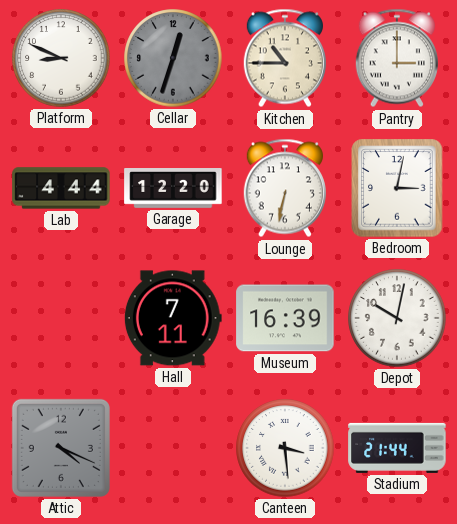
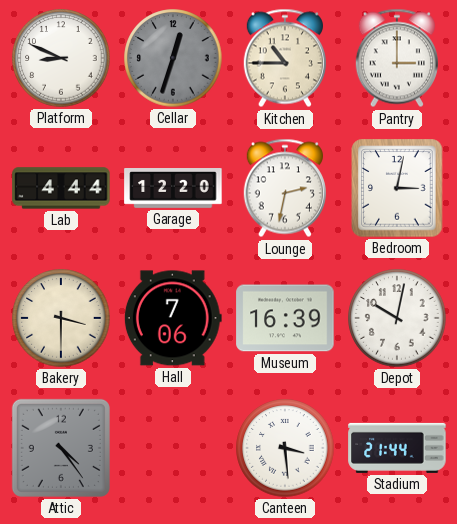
Lounge: 6:32 -> 2:32 (285, 188)
Bakery: none -> 3:30 (61, 318)
Hall: 7:11 -> 7:06 (173, 318)
Attic: 4:19 -> 4:24 (61, 448)
